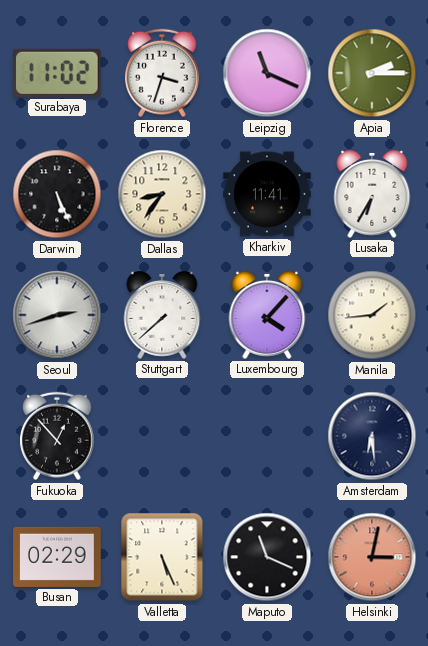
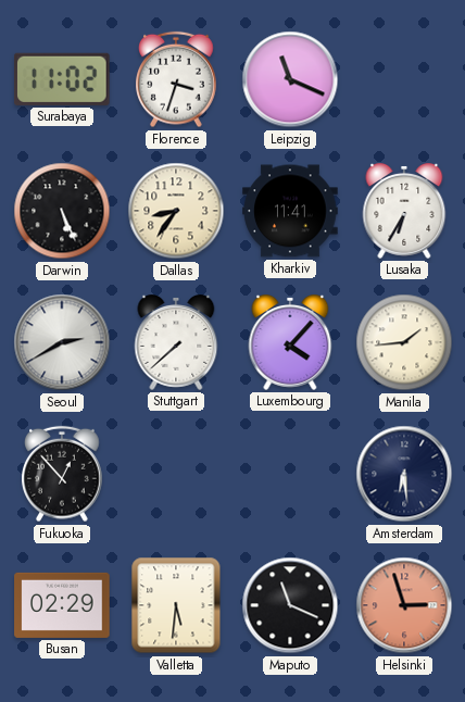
Apia: 2:15 -> none (372, 73)
Seoul: 2:42 -> 2:40 (62, 342)
Valletta: 5:26 -> 5:31 (176, 605)
Helsinki: 3:02 -> 2:57 (404, 605)
